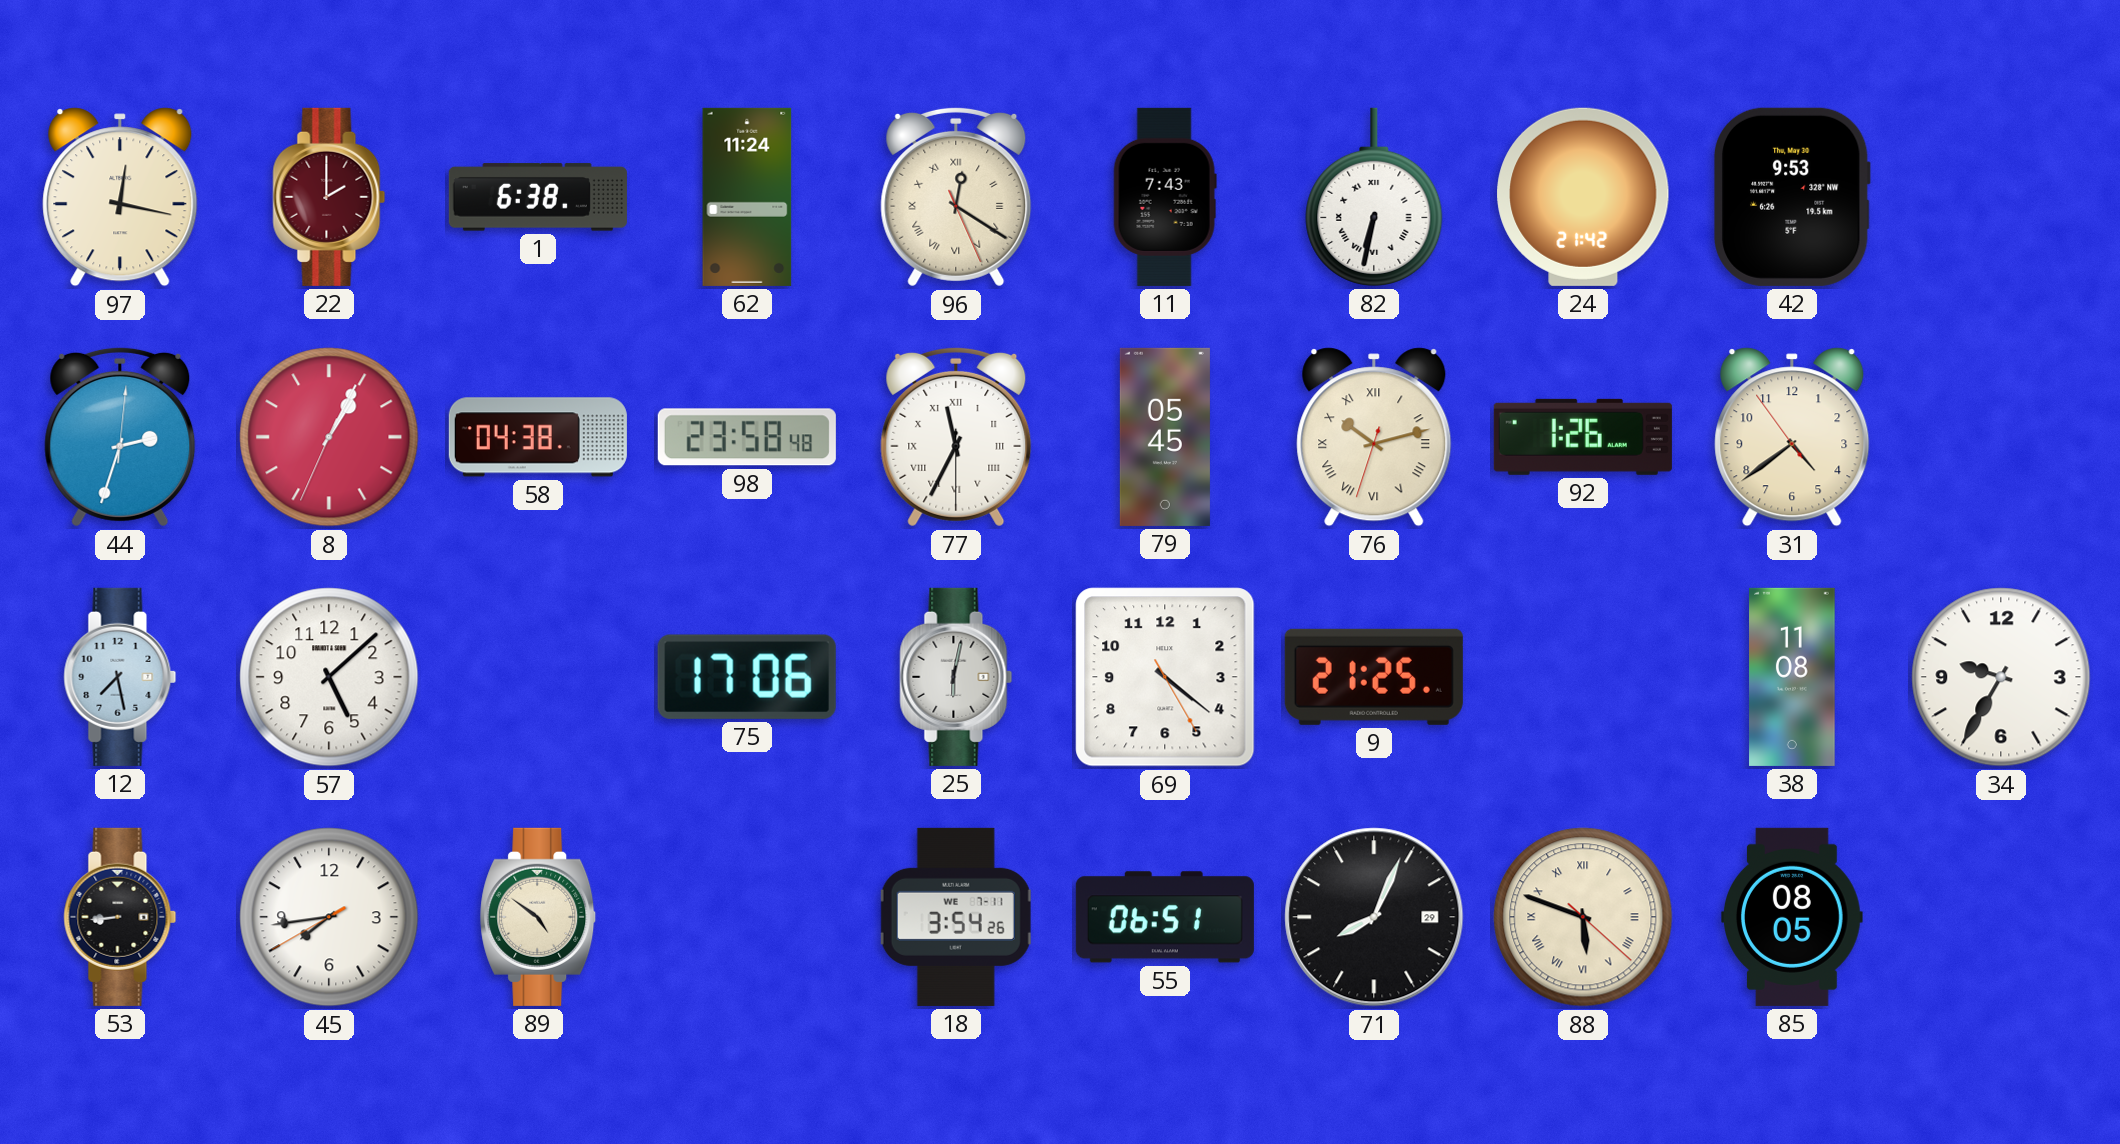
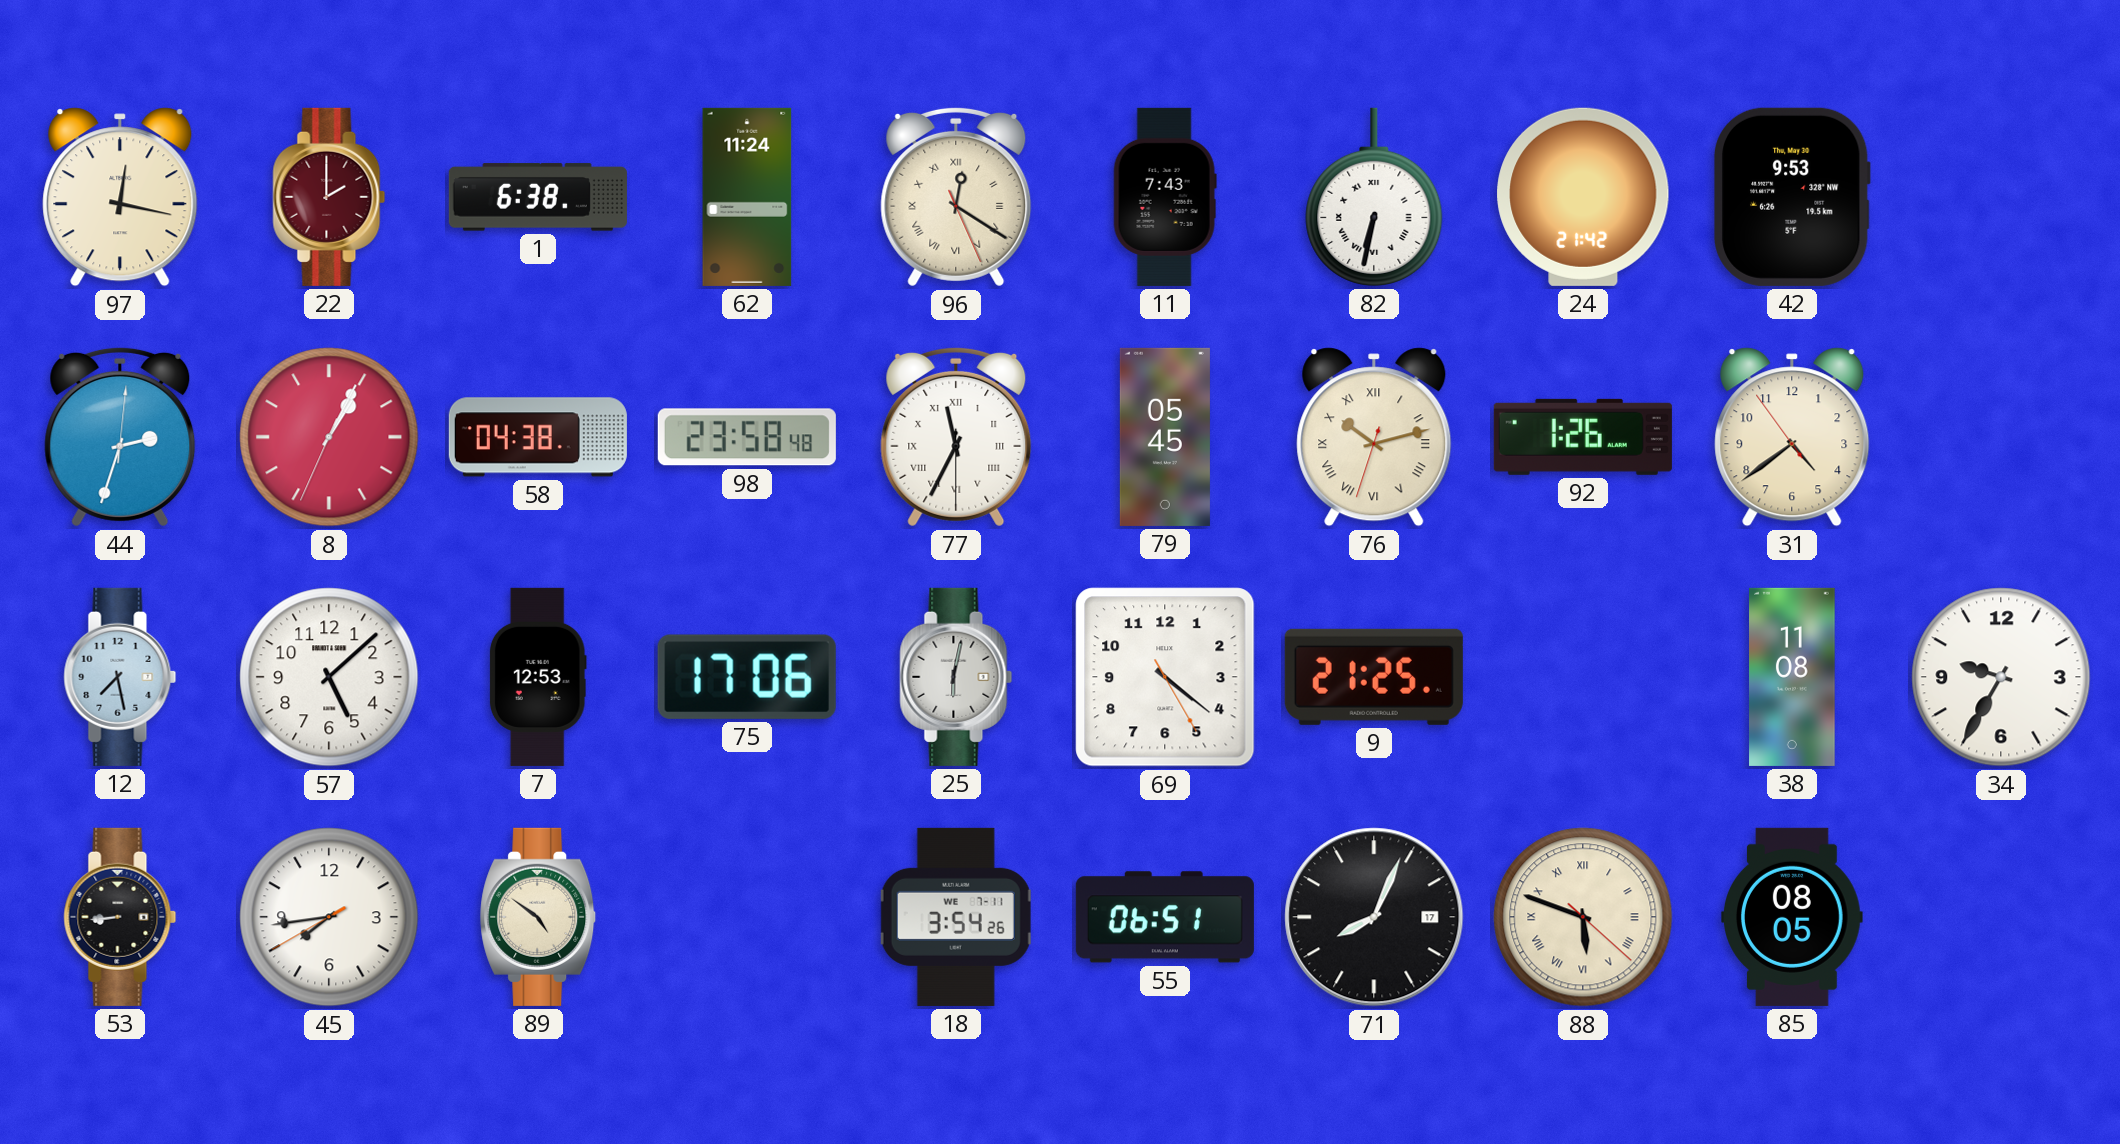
7: none -> 12:53 (538, 677)
71 date: 29 -> 17 (1374, 917)
